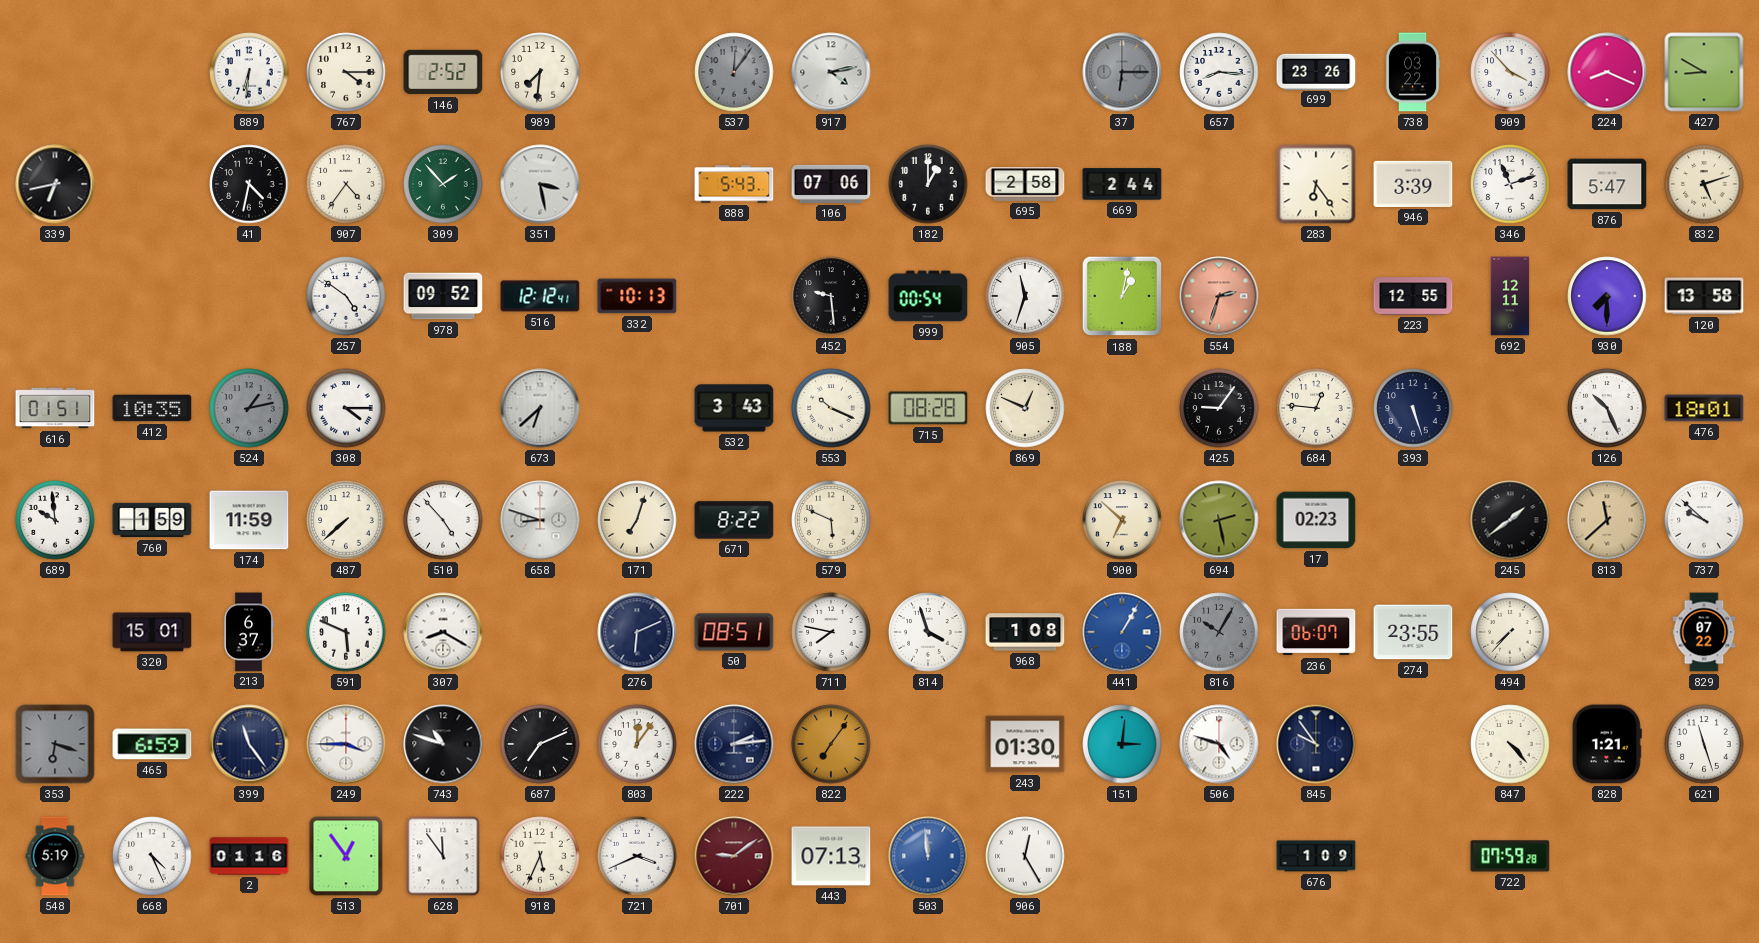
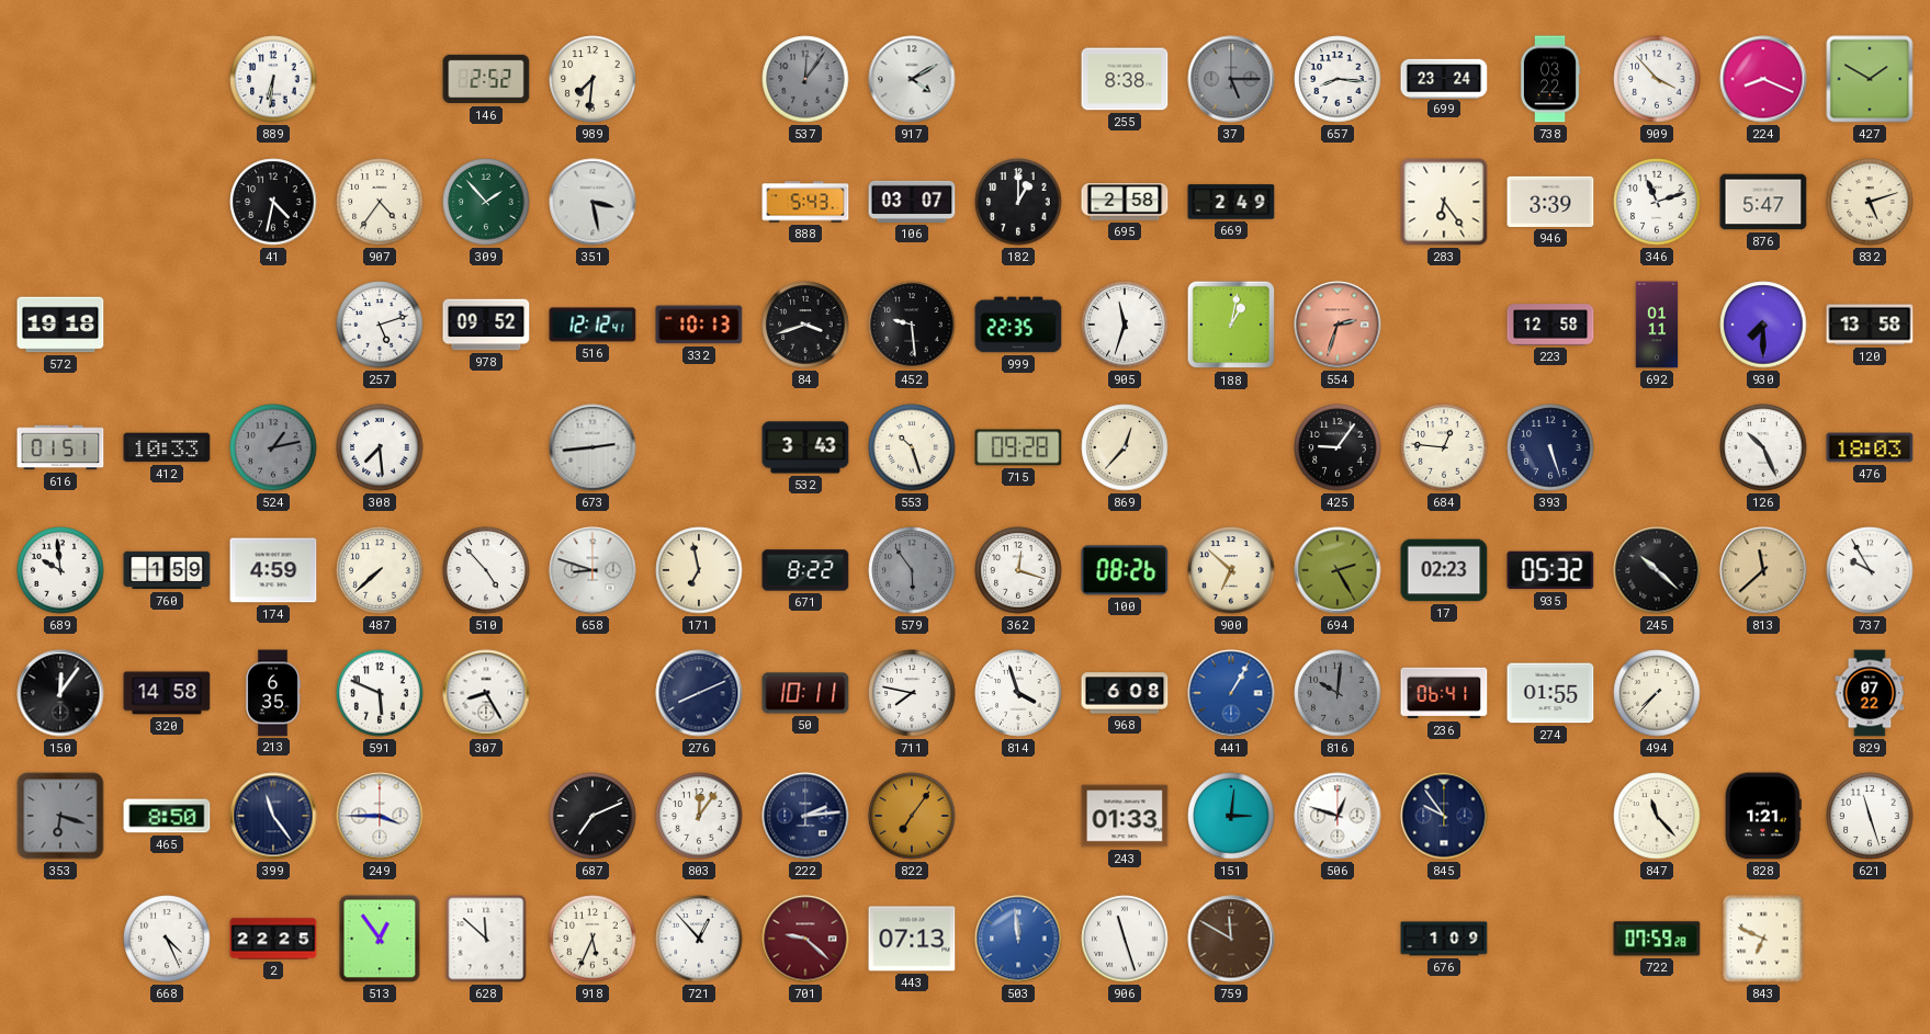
767: 4:15 -> none (346, 72)
917: 4:13 -> 4:10 (912, 79)
255: none -> 8:38 (1125, 79)
37: 6:15 -> 5:15 (1231, 79)
699: 23:26 -> 23:24 (1444, 78)
427: 8:50 -> 1:50 (1870, 79)
339: 6:43 -> none (55, 184)
106: 07:06 -> 03:07 (912, 202)
669: 2:44 -> 2:49 (1231, 202)
572: none -> 19:18 (60, 325)
257: 4:51 -> 5:12 (380, 325)
84: none -> 3:42 (805, 325)
999: 00:54 -> 22:35 (1018, 325)
223: 12:55 -> 12:58 (1550, 325)
692: 12:11 -> 01:11 (1657, 325)
412: 10:35 -> 10:33 (167, 447)
308: 4:15 -> 7:29 (380, 447)
673: 6:38 -> 2:44 (592, 447)
553: 10:19 -> 10:27 (912, 447)
715: 08:28 -> 09:28 (1018, 447)
869: 12:49 -> 12:37 (1125, 447)
476: 18:01 -> 18:03 (1870, 447)
174: 11:59 -> 4:59 (273, 570)
171: 7:03 -> 6:58 (699, 570)
579: 5:49 -> 5:54 (912, 570)
579 dial: cream -> grey (912, 570)
362: none -> 12:18 (1018, 570)
100: none -> 08:26 (1125, 570)
694: 2:28 -> 2:25 (1338, 570)
935: none -> 05:32 (1550, 570)
245: 1:39 -> 10:22 (1657, 570)
737: 9:52 -> 9:55 (1870, 570)
150: none -> 12:06 (60, 693)
320: 15:01 -> 14:58 (167, 693)
213: 6:37 -> 6:35 (273, 693)
307: 8:20 -> 8:25 (486, 693)
276: 6:11 -> 8:11 (699, 693)
50: 08:51 -> 10:11 (805, 693)
968: 1:08 -> 6:08 (1125, 693)
816: 10:05 -> 10:01 (1338, 693)
236: 06:07 -> 06:41 (1444, 693)
274: 23:55 -> 01:55 (1550, 693)
465: 6:59 -> 8:50 (167, 816)
743: 10:48 -> none (443, 744)
243: 01:30 -> 01:33 (1125, 816)
506: 4:48 -> 12:48 (1338, 816)
847: 4:23 -> 11:23 (1657, 816)
548: 5:19 -> none (55, 856)
2: 01:16 -> 22:25 (273, 939)
628: 11:54 -> 11:52 (486, 939)
721: 3:41 -> 12:53 (699, 939)
701: 9:09 -> 9:22 (805, 939)
906: 12:25 -> 11:27 (1125, 939)
759: none -> 11:50 (1231, 939)
843: none -> 6:49 (1763, 939)
